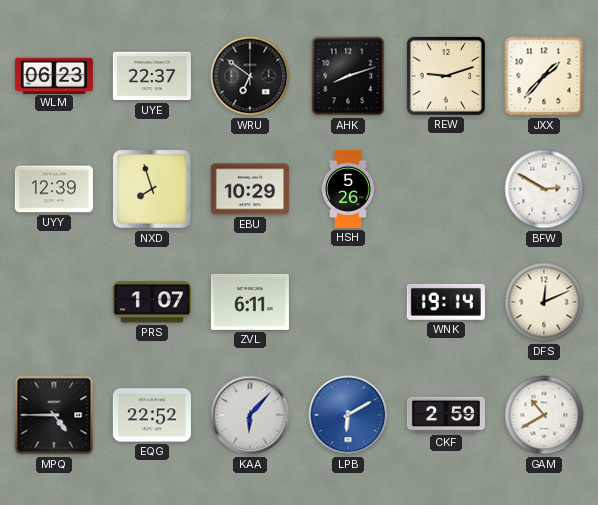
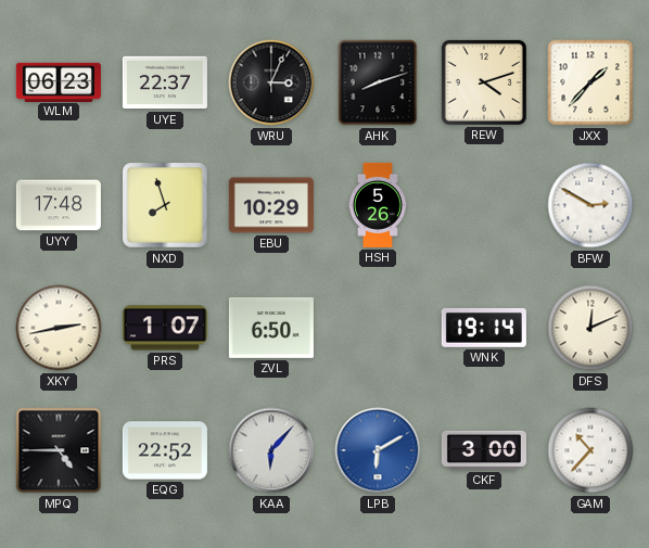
WRU: 6:51 -> 3:04 (271, 82)
REW: 9:12 -> 4:12 (484, 82)
UYY: 12:39 -> 17:48 (59, 205)
XKY: none -> 2:43 (59, 328)
ZVL: 6:11 -> 6:50 (271, 328)
CKF: 2:59 -> 3:00 (484, 450)
GAM: 10:40 -> 10:37 (590, 450)
